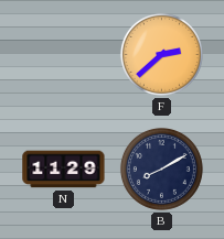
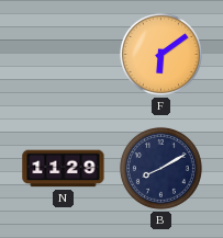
F: 2:38 -> 6:09 (160, 54)
